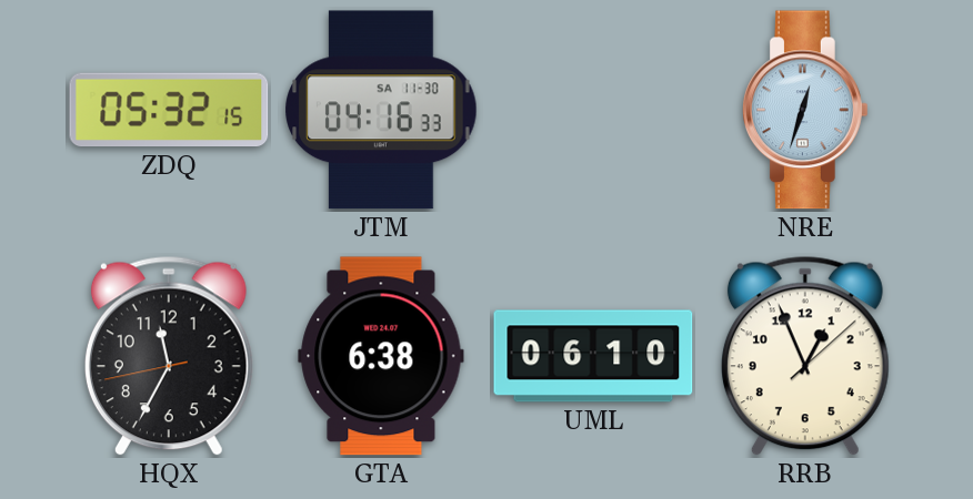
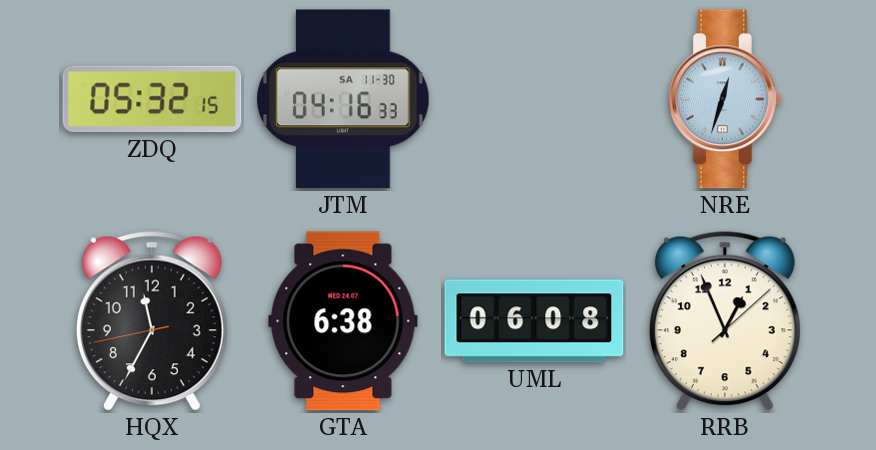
UML: 06:10 -> 06:08 (534, 321)
